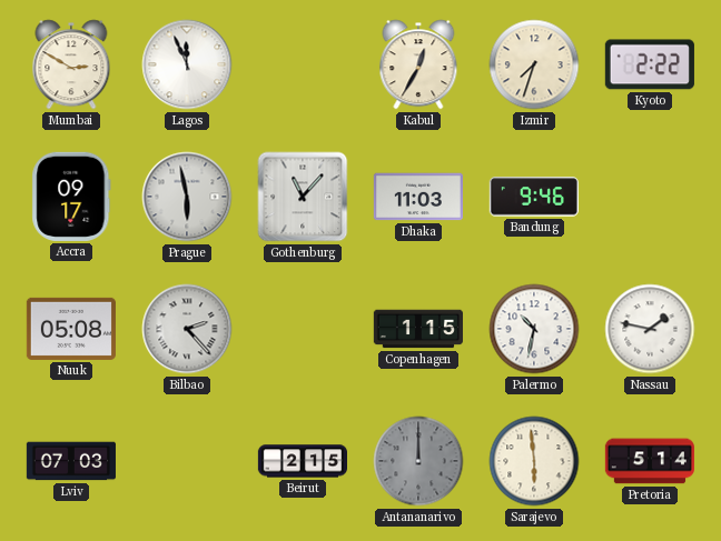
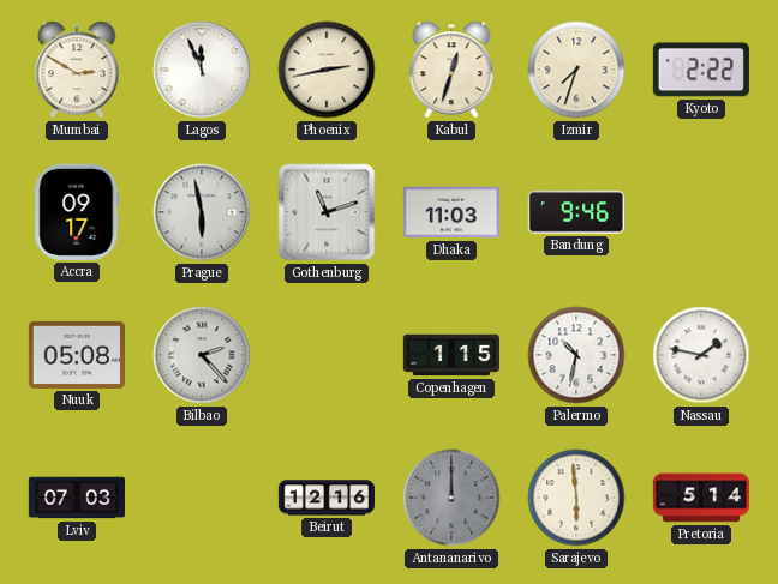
Phoenix: none -> 2:43 (327, 70)
Kabul: 12:35 -> 12:33 (451, 70)
Gothenburg: 11:07 -> 11:12 (327, 212)
Beirut: 2:15 -> 12:16 (325, 498)
